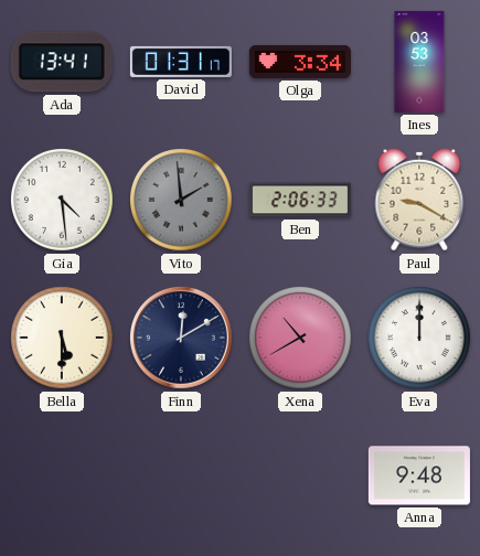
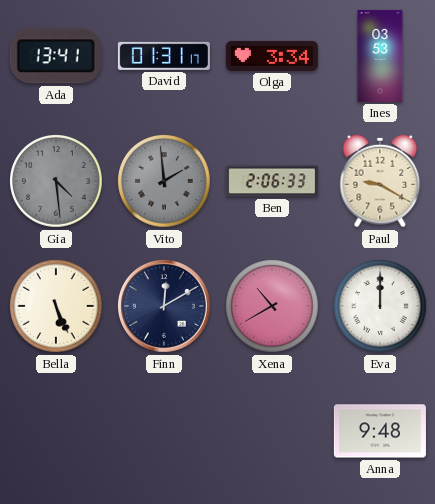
Gia dial: white -> grey (57, 182)
Bella: 5:30 -> 5:26 (57, 307)
